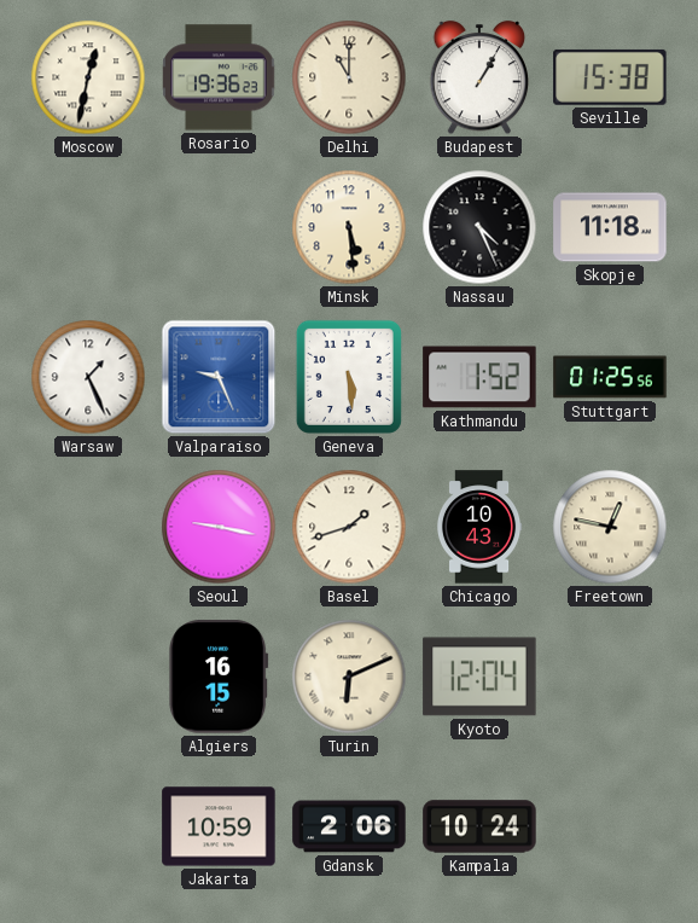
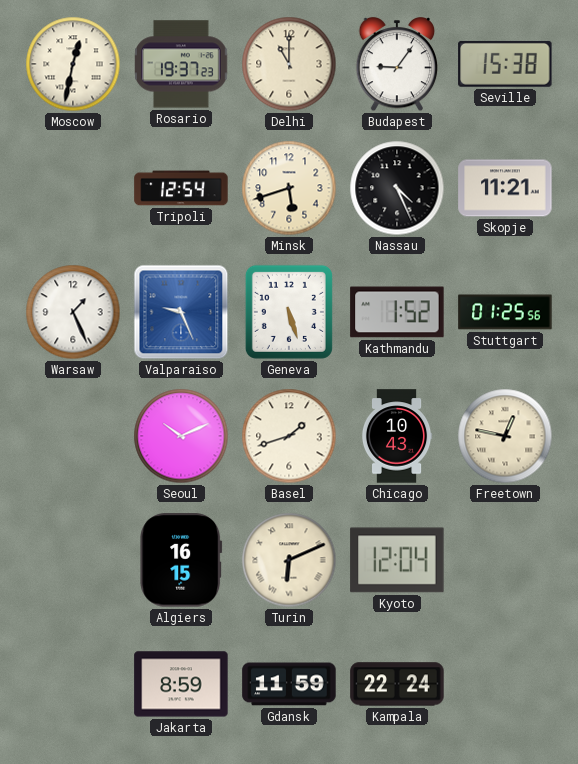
Rosario: 19:36 -> 19:37 (181, 64)
Budapest: 1:05 -> 9:06 (397, 65)
Tripoli: none -> 12:54 (181, 188)
Minsk: 5:29 -> 5:42 (289, 188)
Skopje: 11:18 -> 11:21 (505, 188)
Geneva: 5:29 -> 5:27 (289, 312)
Seoul: 9:17 -> 10:11 (181, 436)
Jakarta: 10:59 -> 8:59 (181, 684)
Gdansk: 2:06 -> 11:59 (289, 684)
Kampala: 10:24 -> 22:24 (397, 684)
